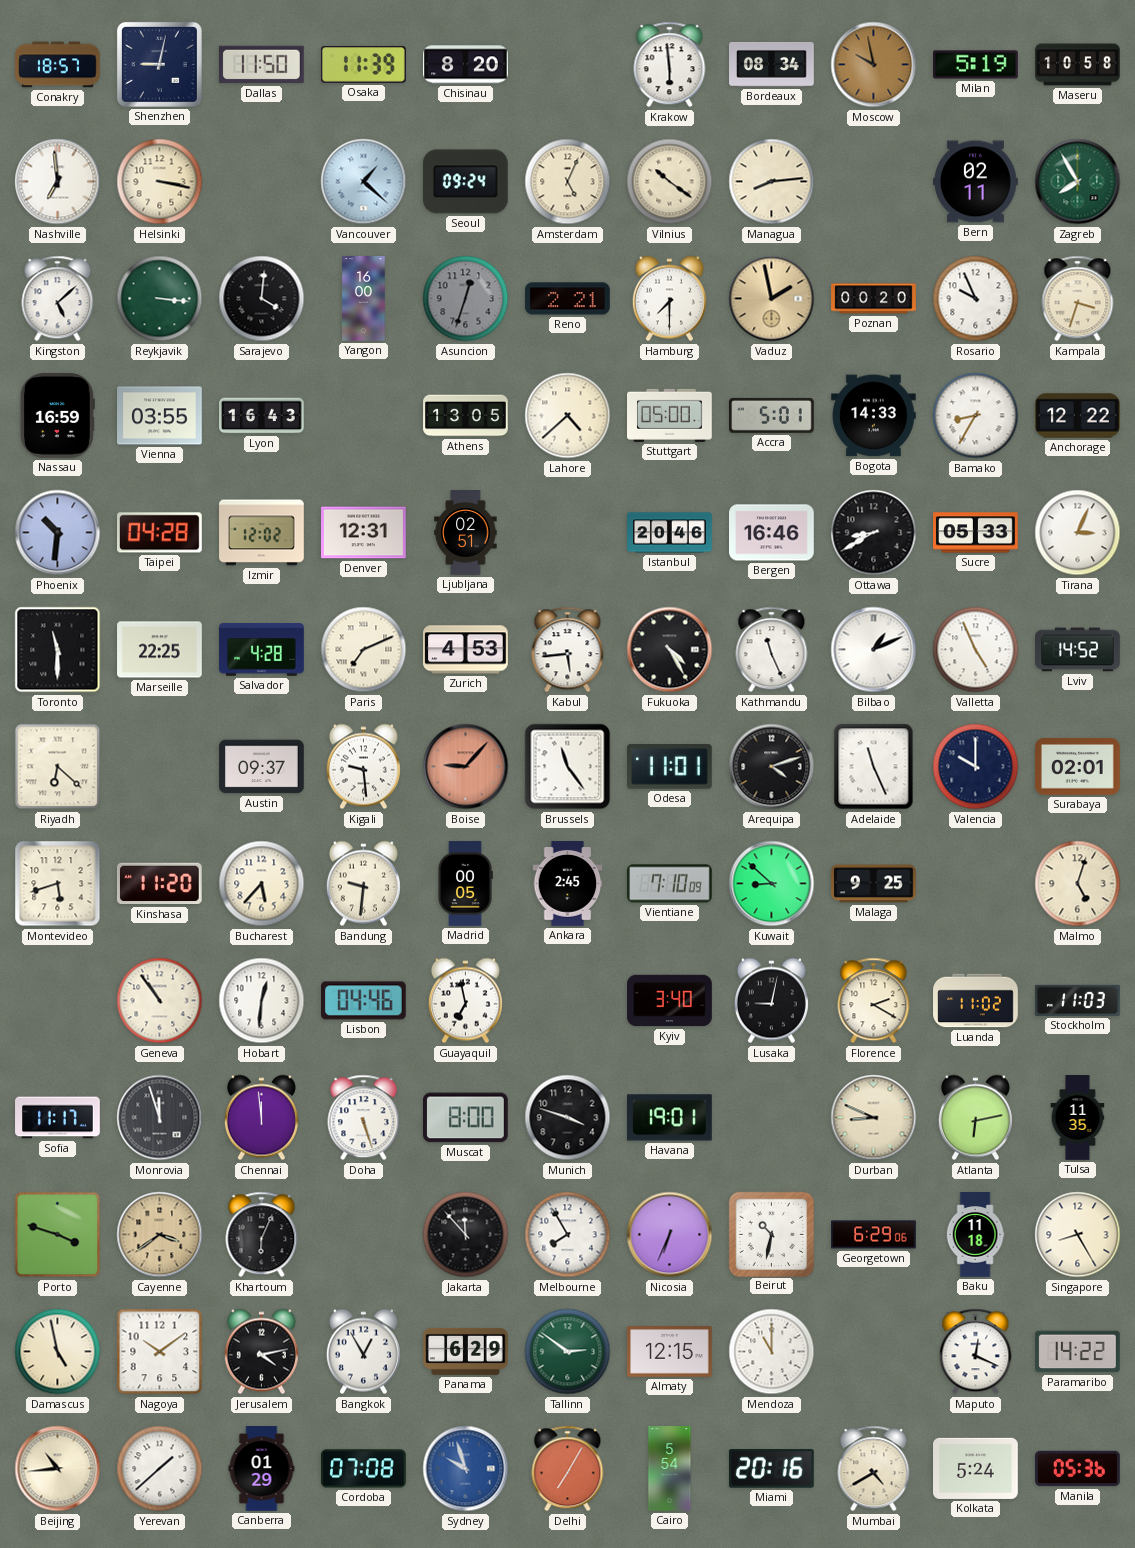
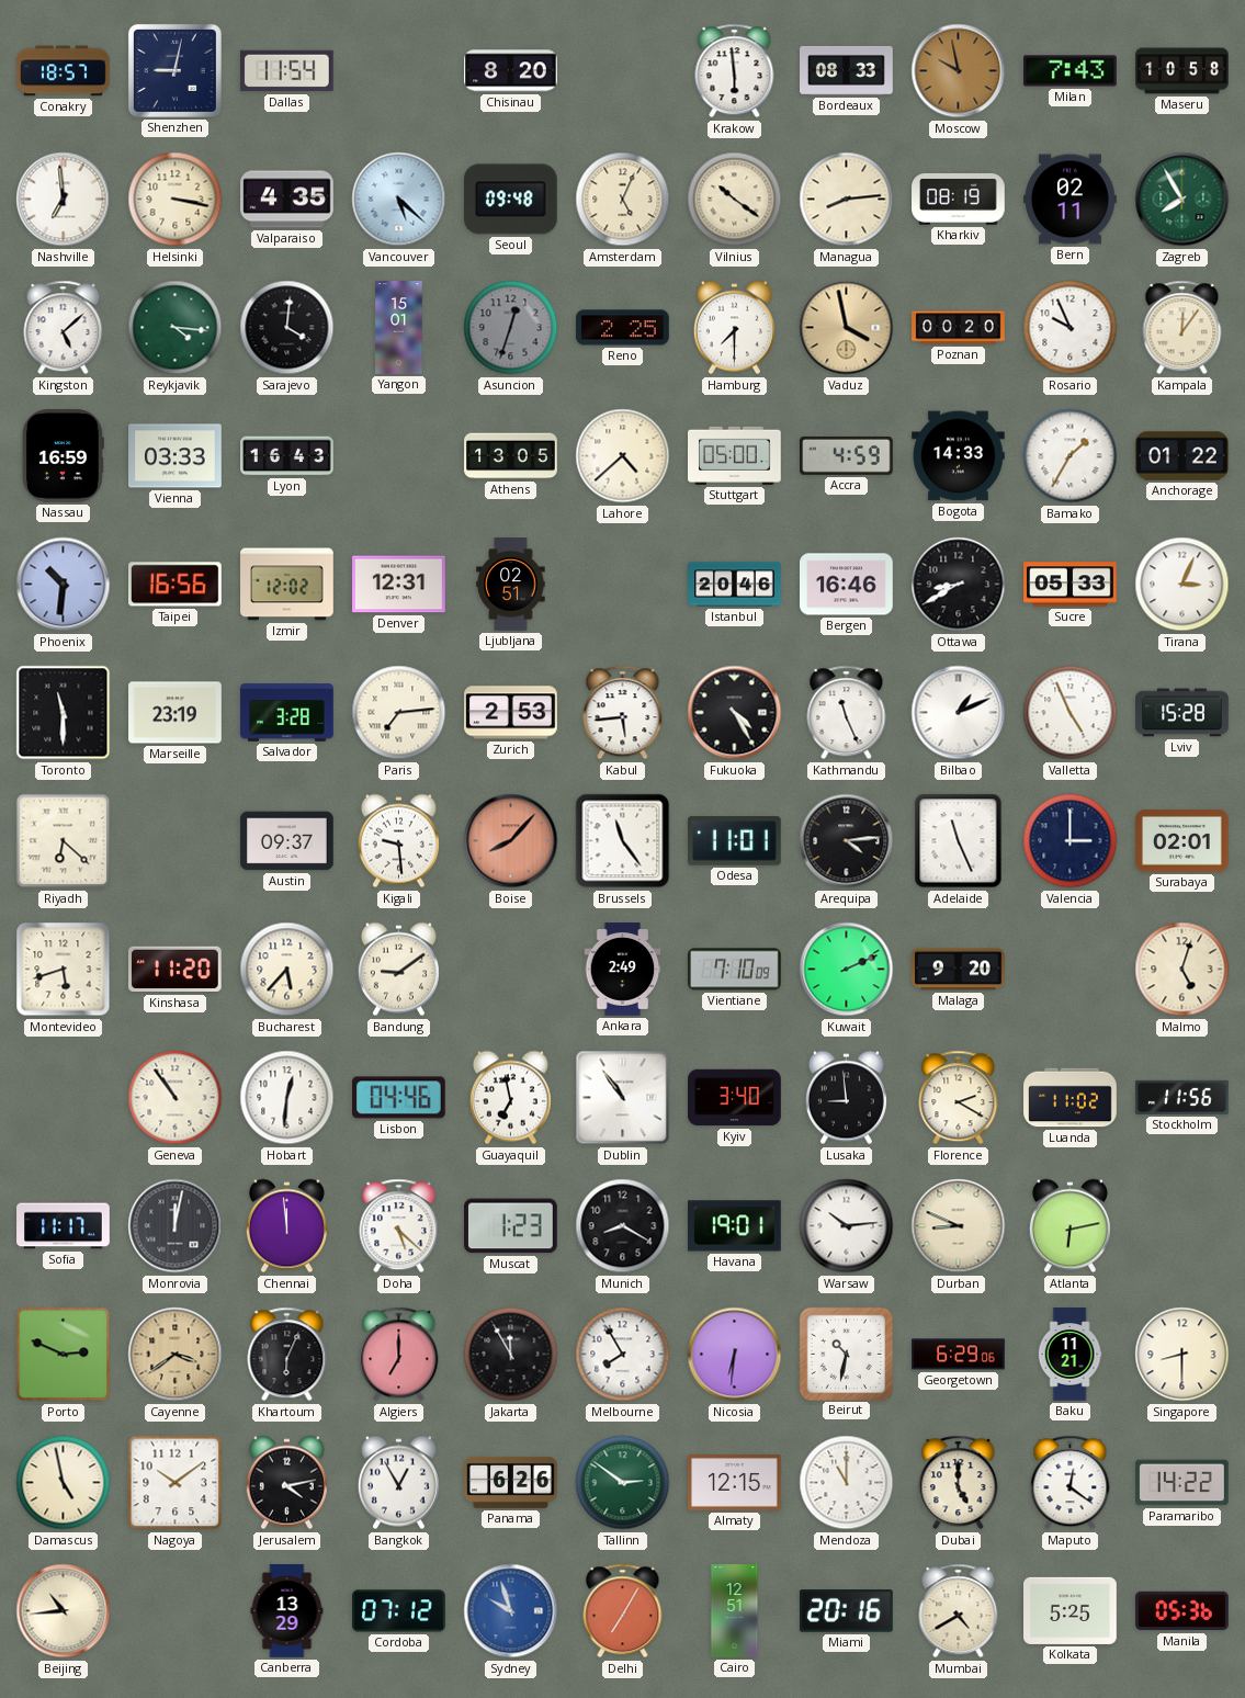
Dallas: 11:50 -> 11:54 (287, 71)
Osaka: 11:39 -> none (364, 65)
Bordeaux: 08:34 -> 08:33 (847, 70)
Milan: 5:19 -> 7:43 (1071, 71)
Valparaiso: none -> 4:35 (287, 200)
Vancouver: 1:22 -> 5:22 (399, 200)
Seoul: 09:24 -> 09:48 (510, 200)
Kharkiv: none -> 08:19 (959, 200)
Reykjavik: 3:16 -> 4:16 (176, 328)
Yangon: 16:00 -> 15:01 (399, 328)
Reno: 2:21 -> 2:25 (623, 328)
Vaduz: 1:58 -> 3:58 (847, 328)
Kampala: 3:33 -> 12:06 (1182, 328)
Vienna: 03:55 -> 03:33 (176, 456)
Accra: 5:01 -> 4:59 (847, 455)
Bamako: 8:35 -> 1:35 (1071, 456)
Anchorage: 12:22 -> 01:22 (1182, 456)
Taipei: 04:28 -> 16:56 (176, 585)
Marseille: 22:25 -> 23:19 (176, 713)
Salvador: 4:28 -> 3:28 (287, 713)
Paris: 7:11 -> 7:14 (399, 713)
Zurich: 4:53 -> 2:53 (511, 713)
Lviv: 14:52 -> 15:28 (1182, 713)
Boise: 9:07 -> 8:07 (511, 841)
Arequipa: 4:12 -> 4:14 (847, 841)
Valencia: 10:00 -> 3:00 (1071, 841)
Bandung: 9:31 -> 9:09 (398, 970)
Madrid: 00:05 -> none (465, 884)
Ankara: 2:45 -> 2:49 (623, 970)
Kuwait: 8:52 -> 2:11 (847, 970)
Malaga: 9:25 -> 9:20 (959, 970)
Dublin: none -> 10:54 (623, 1098)
Lusaka: 9:02 -> 8:59 (846, 1098)
Stockholm: 11:03 -> 11:56 (1182, 1097)
Monrovia: 11:57 -> 12:02 (176, 1226)
Doha: 5:27 -> 5:22 (399, 1226)
Muscat: 8:00 -> 1:23 (511, 1226)
Munich: 3:48 -> 8:20 (623, 1226)
Warsaw: none -> 10:14 (847, 1226)
Tulsa: 11:35 -> none (1078, 1118)
Porto: 3:48 -> 2:49 (64, 1355)
Algiers: none -> 7:00 (399, 1355)
Jakarta: 11:53 -> 11:55 (511, 1355)
Nicosia: 6:34 -> 6:31 (735, 1355)
Baku: 11:18 -> 11:21 (1069, 1355)
Singapore: 8:25 -> 8:30 (1182, 1355)
Panama: 6:29 -> 6:26 (511, 1482)
Dubai: none -> 5:00 (959, 1483)
Maputo: 12:19 -> 12:21 (1071, 1483)
Yerevan: 1:38 -> none (160, 1469)
Canberra: 01:29 -> 13:29 (287, 1611)
Cordoba: 07:08 -> 07:12 (399, 1611)
Cairo: 5:54 -> 12:51 (735, 1611)
Kolkata: 5:24 -> 5:25 (1071, 1610)
